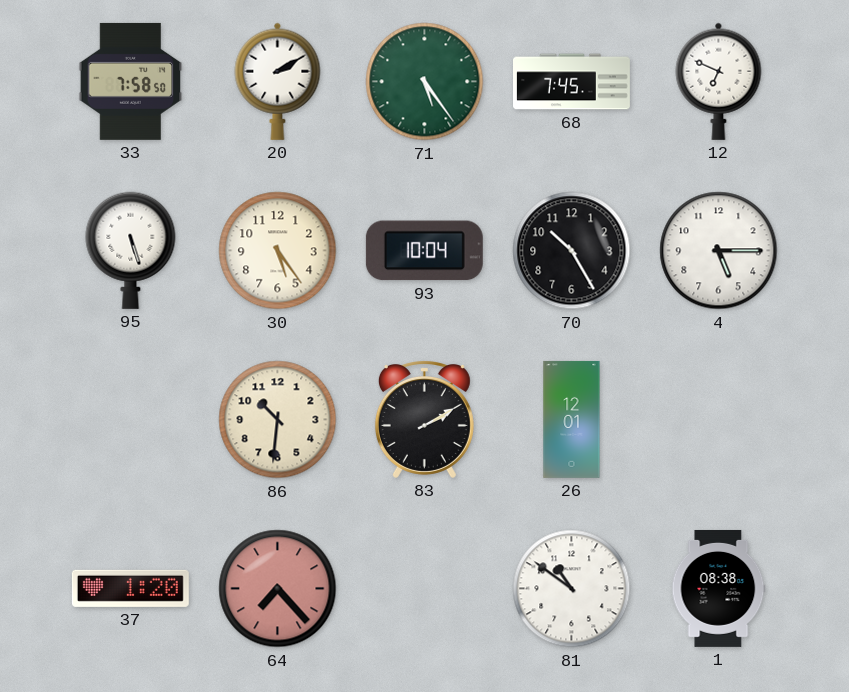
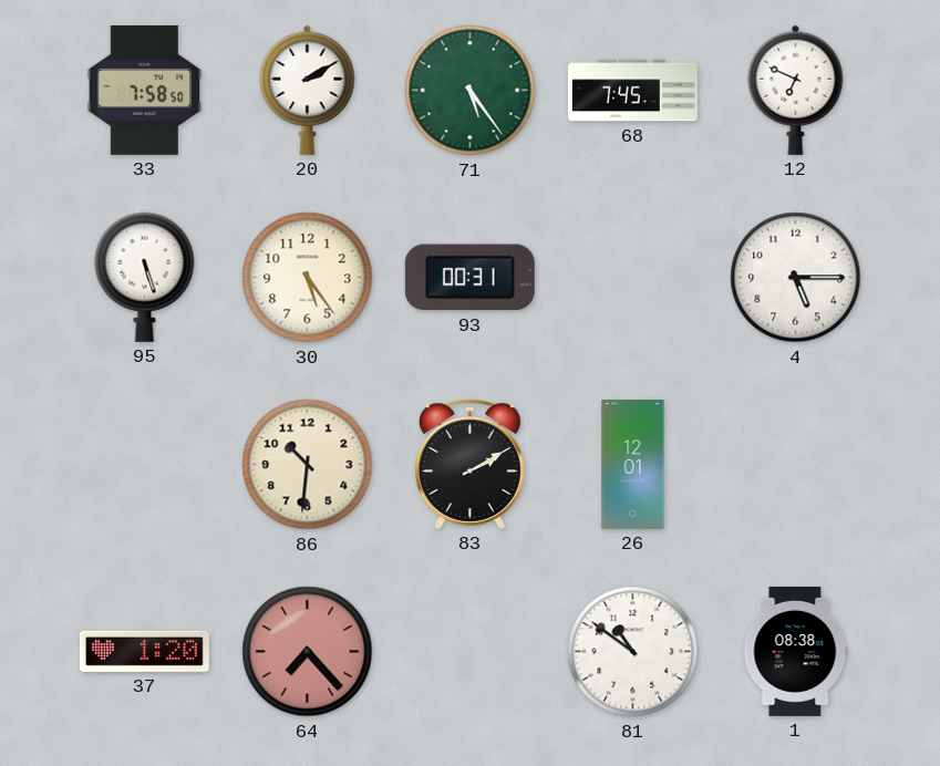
93: 10:04 -> 00:31 (469, 278)
70: 10:25 -> none (572, 251)
